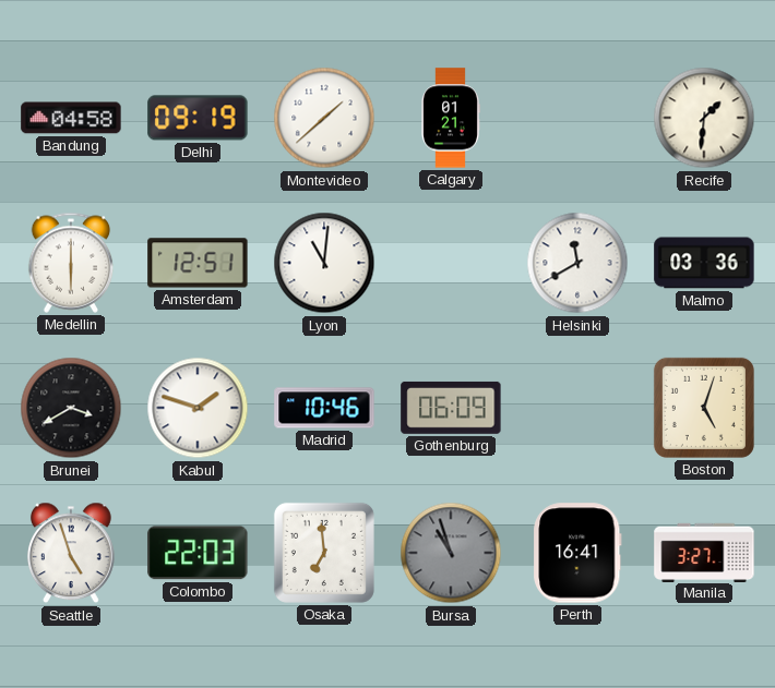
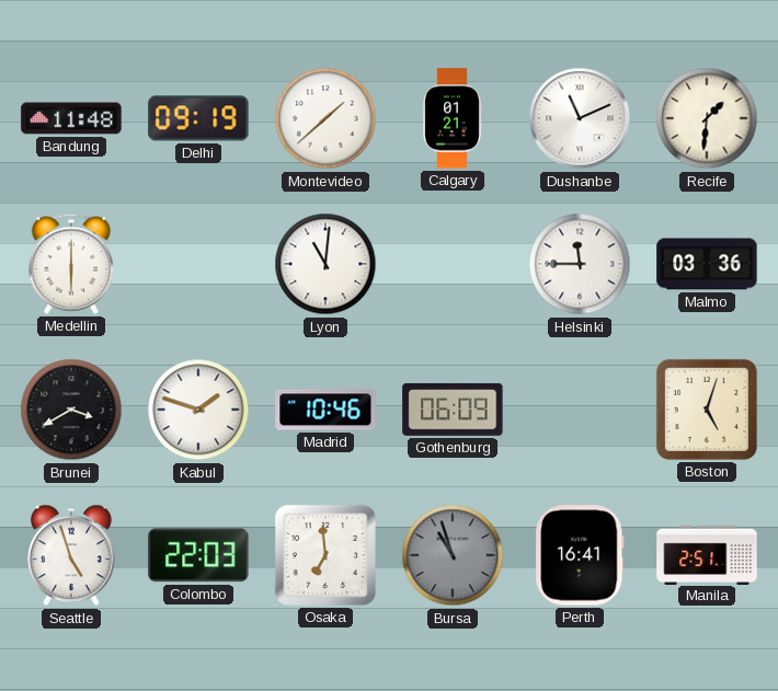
Bandung: 04:58 -> 11:48 (71, 118)
Dushanbe: none -> 11:11 (580, 118)
Amsterdam: 12:51 -> none (198, 263)
Helsinki: 11:40 -> 11:45 (580, 264)
Manila: 3:27 -> 2:51 (707, 554)
